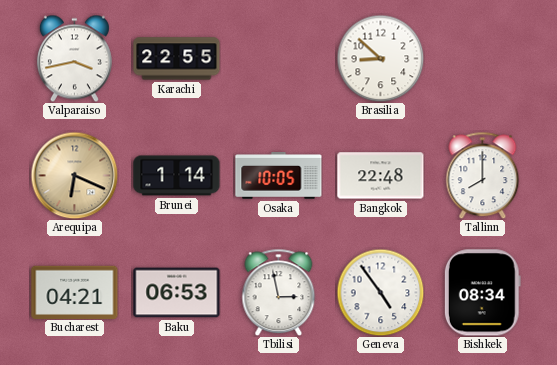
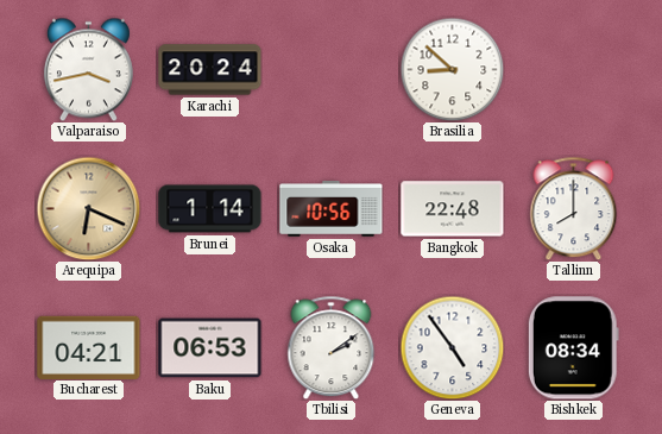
Karachi: 22:55 -> 20:24 (210, 70)
Osaka: 10:05 -> 10:56 (332, 209)
Tbilisi: 2:58 -> 2:09 (332, 347)
